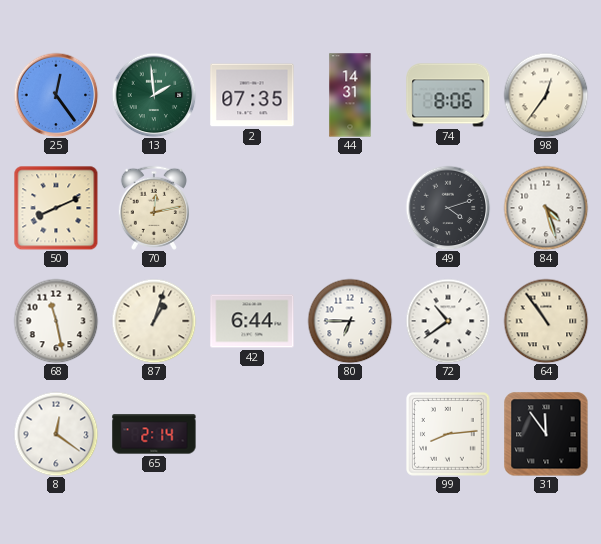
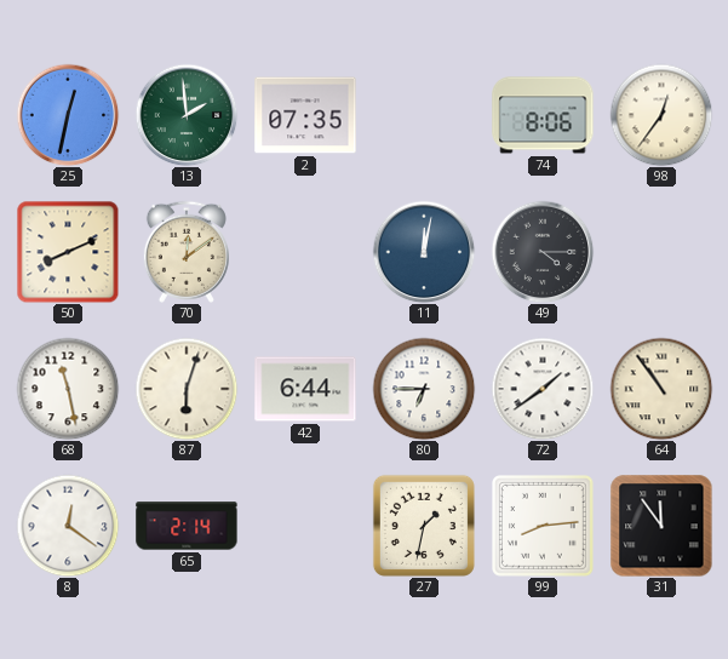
25: 12:24 -> 12:32 (68, 115)
44: 14:31 -> none (350, 95)
70: 12:13 -> 12:09 (187, 252)
11: none -> 12:02 (424, 252)
49: 4:12 -> 4:15 (543, 252)
84: 4:27 -> none (546, 208)
87: 1:03 -> 6:03 (187, 389)
72: 10:39 -> 1:39 (543, 389)
27: none -> 1:32 (424, 526)
